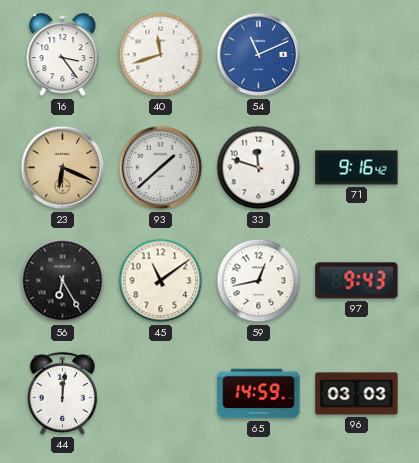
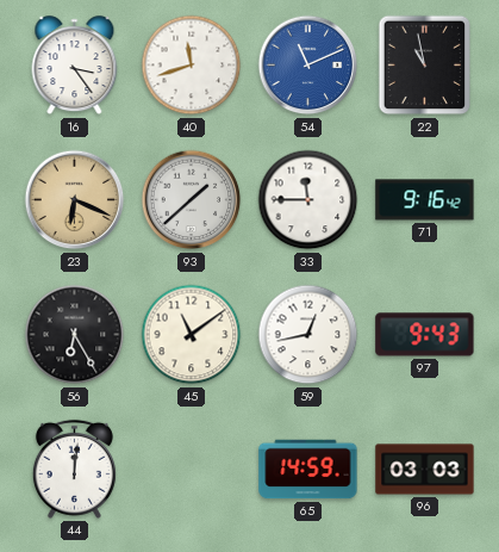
22: none -> 10:58 (425, 66)
33: 11:48 -> 11:45 (308, 200)
